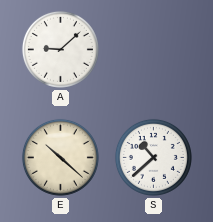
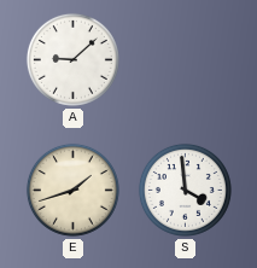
E: 10:22 -> 1:42 (72, 190)
S: 10:38 -> 3:59 (185, 190)
